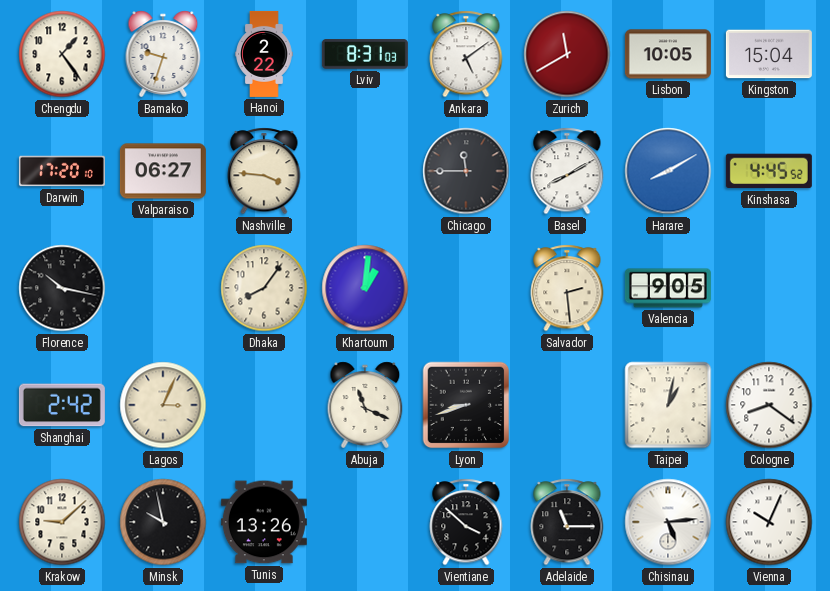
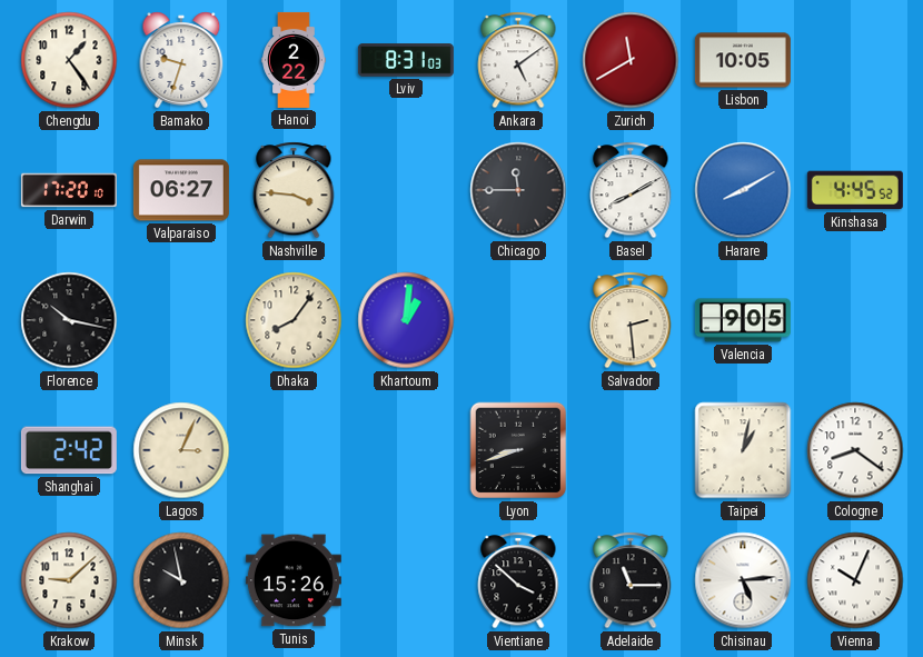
Kingston: 15:04 -> none (769, 54)
Abuja: 11:19 -> none (365, 405)
Tunis: 13:26 -> 15:26 (294, 580)
